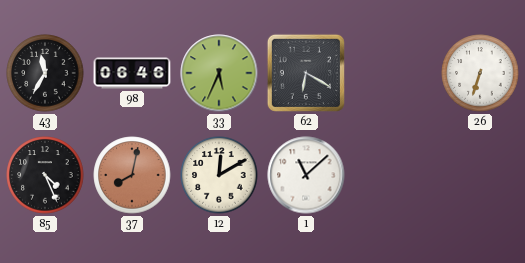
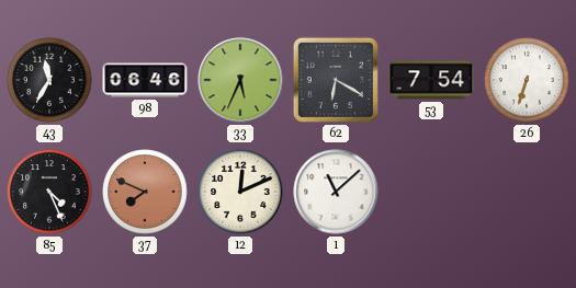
53: none -> 7:54 (431, 80)
37: 8:02 -> 7:49 (145, 192)
12: 12:10 -> 12:11 (240, 192)
